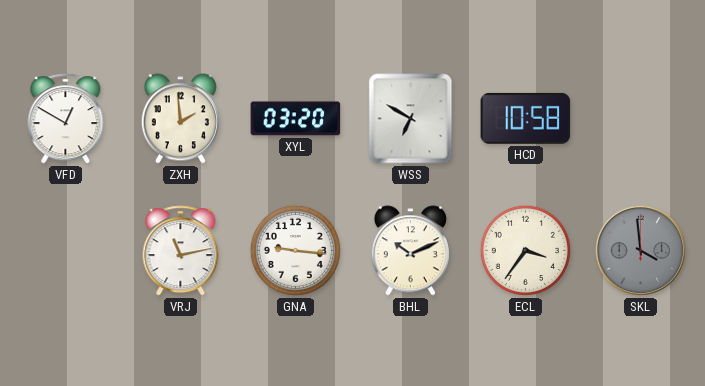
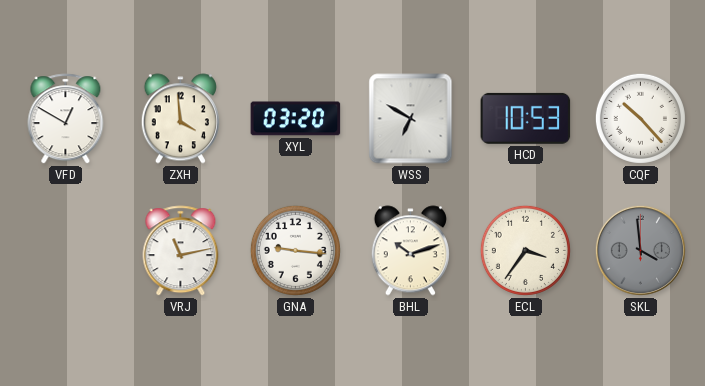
ZXH: 1:59 -> 3:59 (180, 119)
HCD: 10:58 -> 10:53 (526, 118)
CQF: none -> 10:23 (640, 118)
BHL: 10:11 -> 10:12 (410, 251)
